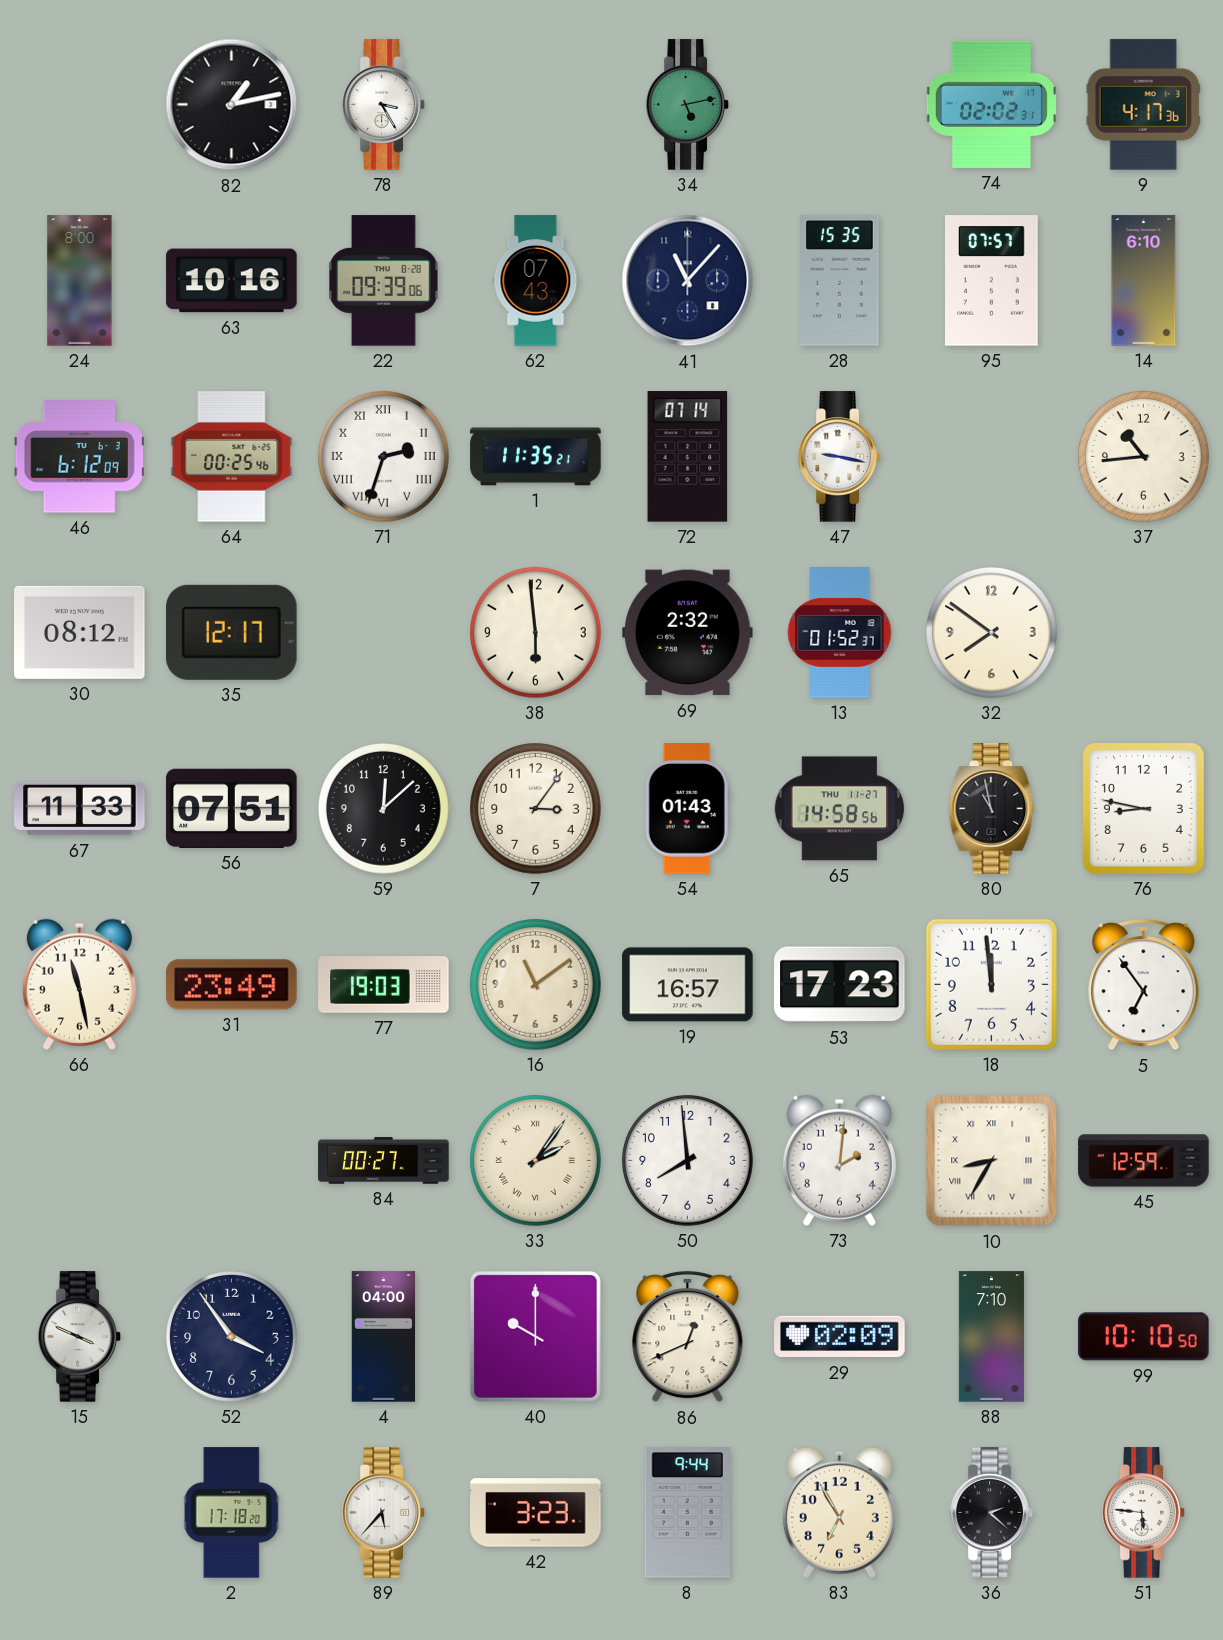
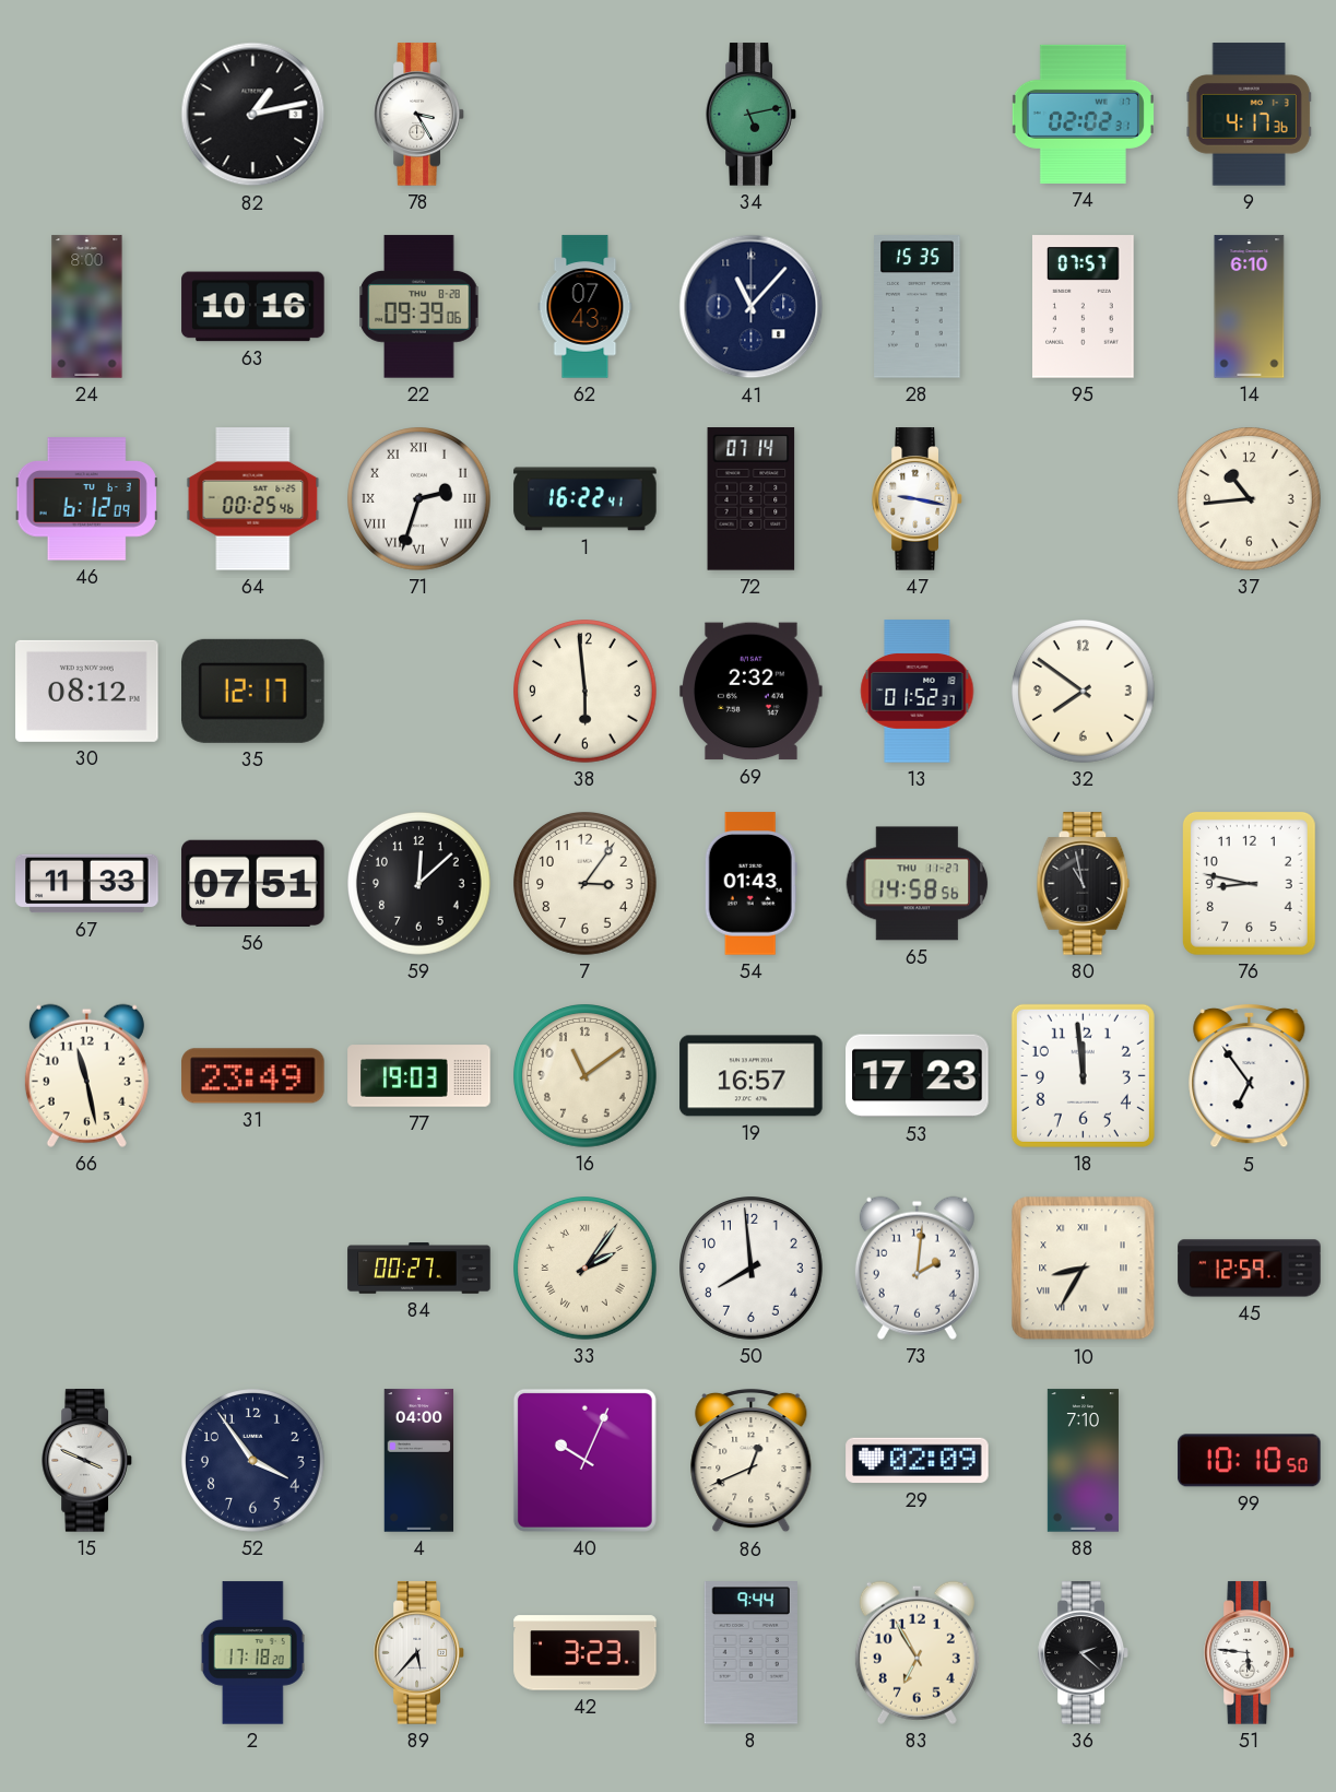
1: 11:35 -> 16:22 (586, 499)
40: 10:00 -> 10:04 (584, 1460)
